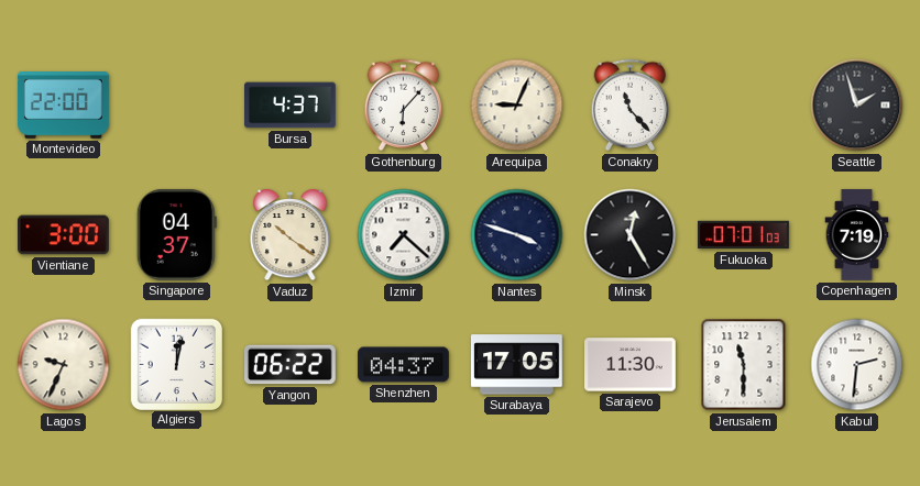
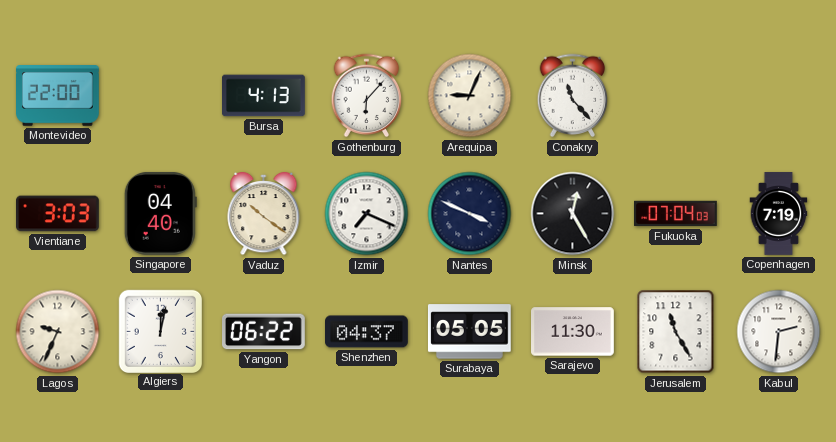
Bursa: 4:37 -> 4:13 (264, 96)
Seattle: 1:57 -> none (857, 106)
Vientiane: 3:00 -> 3:03 (58, 214)
Singapore: 04:37 -> 04:40 (160, 214)
Izmir: 7:22 -> 7:19 (367, 214)
Nantes: 3:48 -> 3:49 (470, 214)
Fukuoka: 07:01 -> 07:04 (676, 214)
Surabaya: 17:05 -> 05:05 (469, 332)
Jerusalem: 11:30 -> 11:25 (676, 332)
